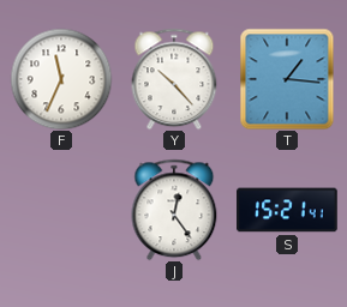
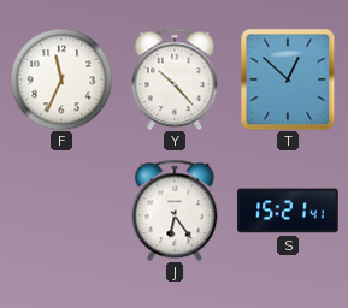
T: 1:16 -> 12:52 (288, 79)
J: 12:24 -> 6:24 (175, 211)
